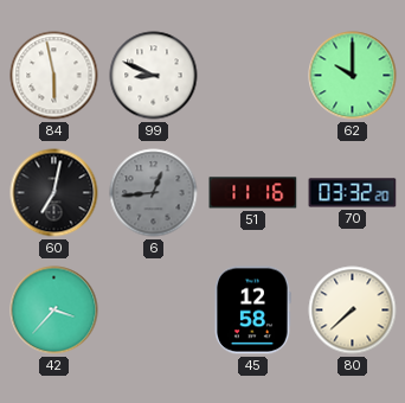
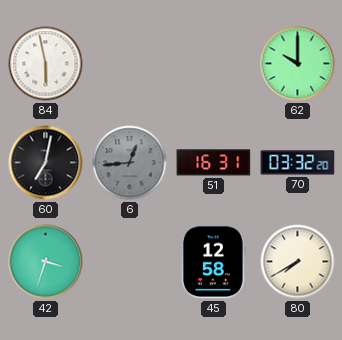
99: 8:49 -> none (154, 76)
51: 11:16 -> 16:31 (214, 163)
42: 3:37 -> 3:33 (46, 262)
80: 7:38 -> 7:40 (298, 262)
